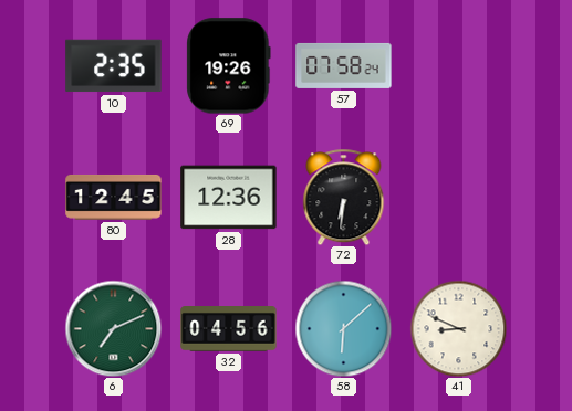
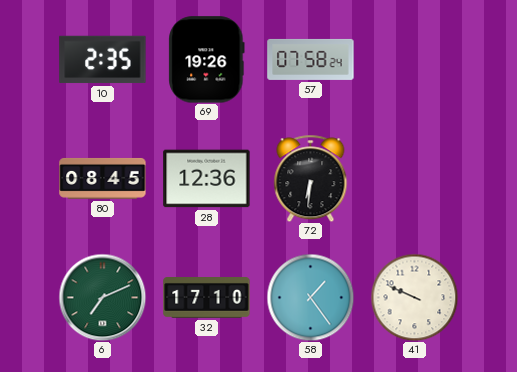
80: 12:45 -> 08:45 (103, 178)
32: 04:56 -> 17:10 (207, 298)
58: 6:08 -> 1:24 (310, 297)
41: 8:49 -> 9:49 (414, 297)
